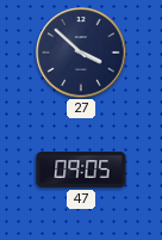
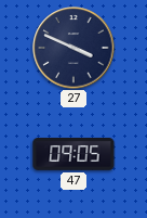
27: 3:52 -> 3:49 (73, 48)
